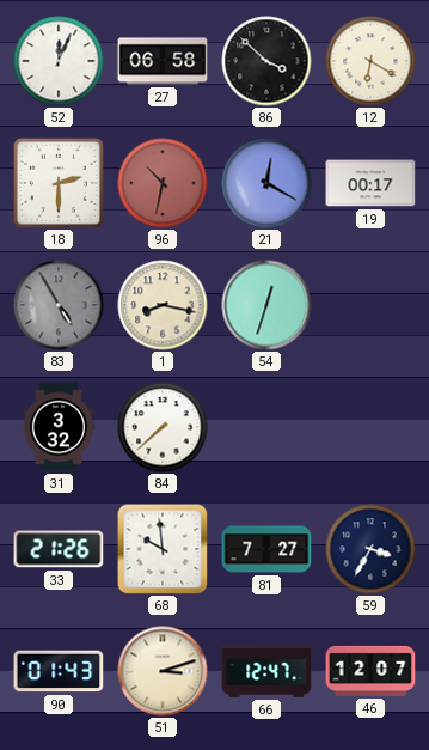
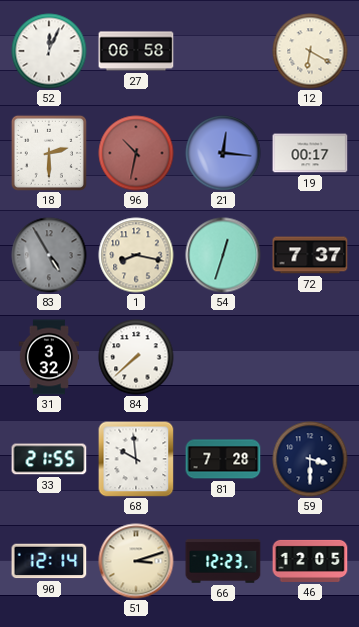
86: 3:52 -> none (266, 61)
21: 12:20 -> 12:16 (223, 153)
72: none -> 7:37 (310, 255)
33: 21:26 -> 21:55 (49, 459)
81: 7:27 -> 7:28 (223, 459)
59: 3:35 -> 3:30 (310, 459)
90: 01:43 -> 12:14 (49, 561)
66: 12:47 -> 12:23 (223, 561)
46: 12:07 -> 12:05 (310, 561)
